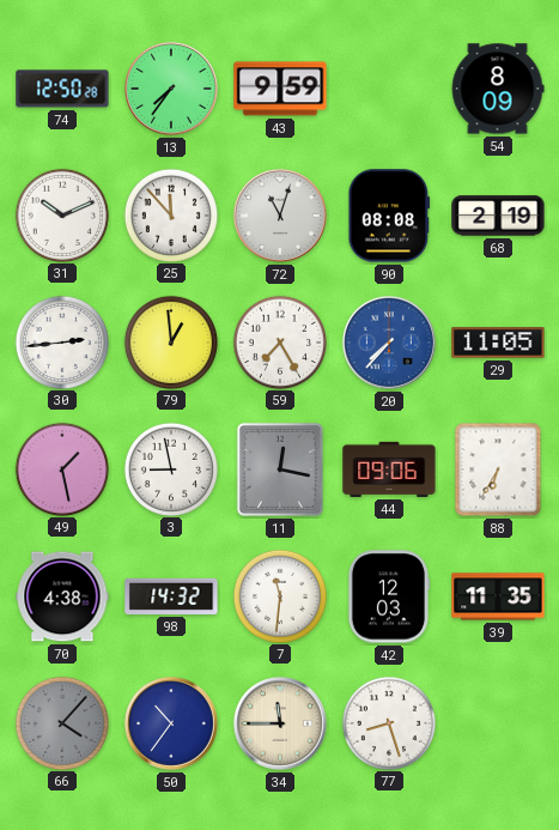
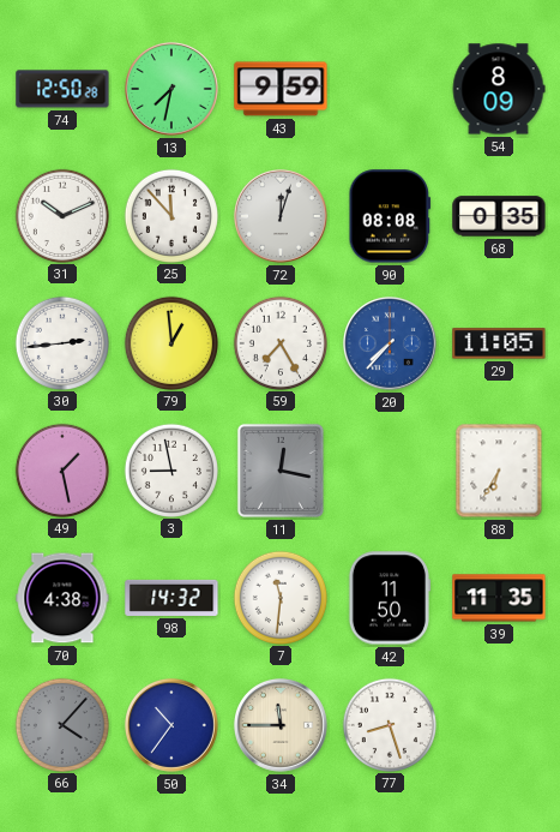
13: 7:36 -> 7:32 (171, 89)
72: 11:03 -> 12:03 (281, 216)
68: 2:19 -> 0:35 (499, 216)
44: 09:06 -> none (389, 469)
42: 12:03 -> 11:50 (390, 598)
